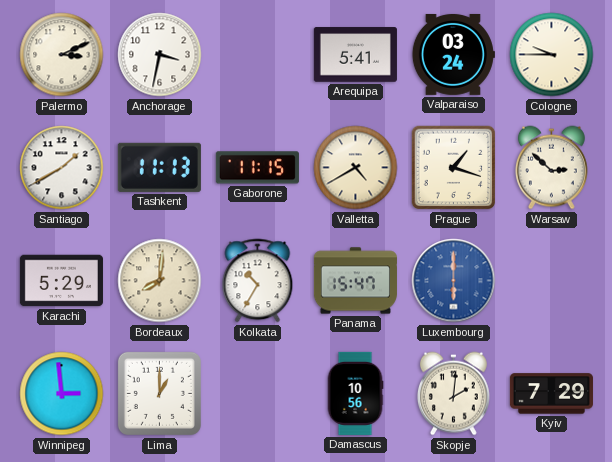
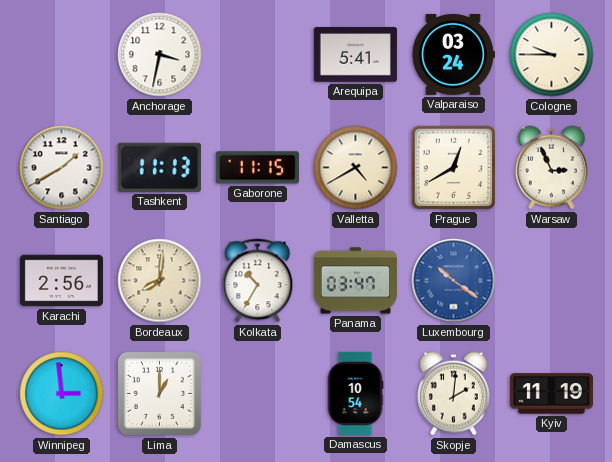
Palermo: 3:11 -> none (62, 55)
Prague: 1:18 -> 12:40 (454, 168)
Warsaw: 2:52 -> 2:56 (551, 168)
Karachi: 5:29 -> 2:56 (61, 281)
Panama: 15:47 -> 03:47 (355, 281)
Luxembourg: 6:00 -> 10:21 (454, 281)
Damascus: 10:56 -> 10:54 (355, 393)
Kyiv: 7:29 -> 11:19 (551, 394)
